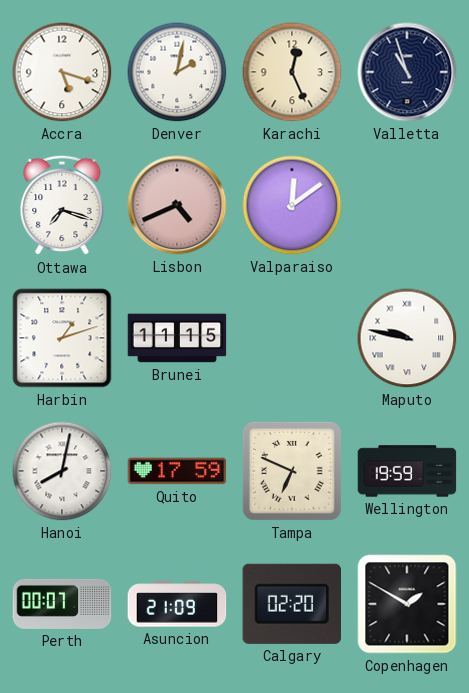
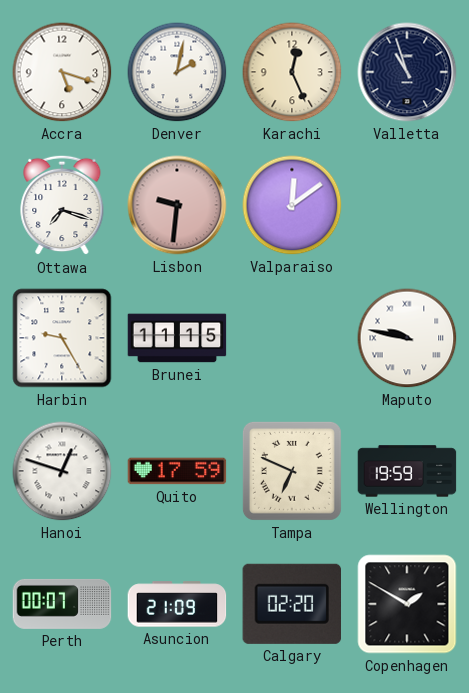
Lisbon: 4:41 -> 9:31 (177, 205)
Harbin: 1:12 -> 9:25 (62, 338)
Hanoi: 8:02 -> 12:48 (62, 471)
